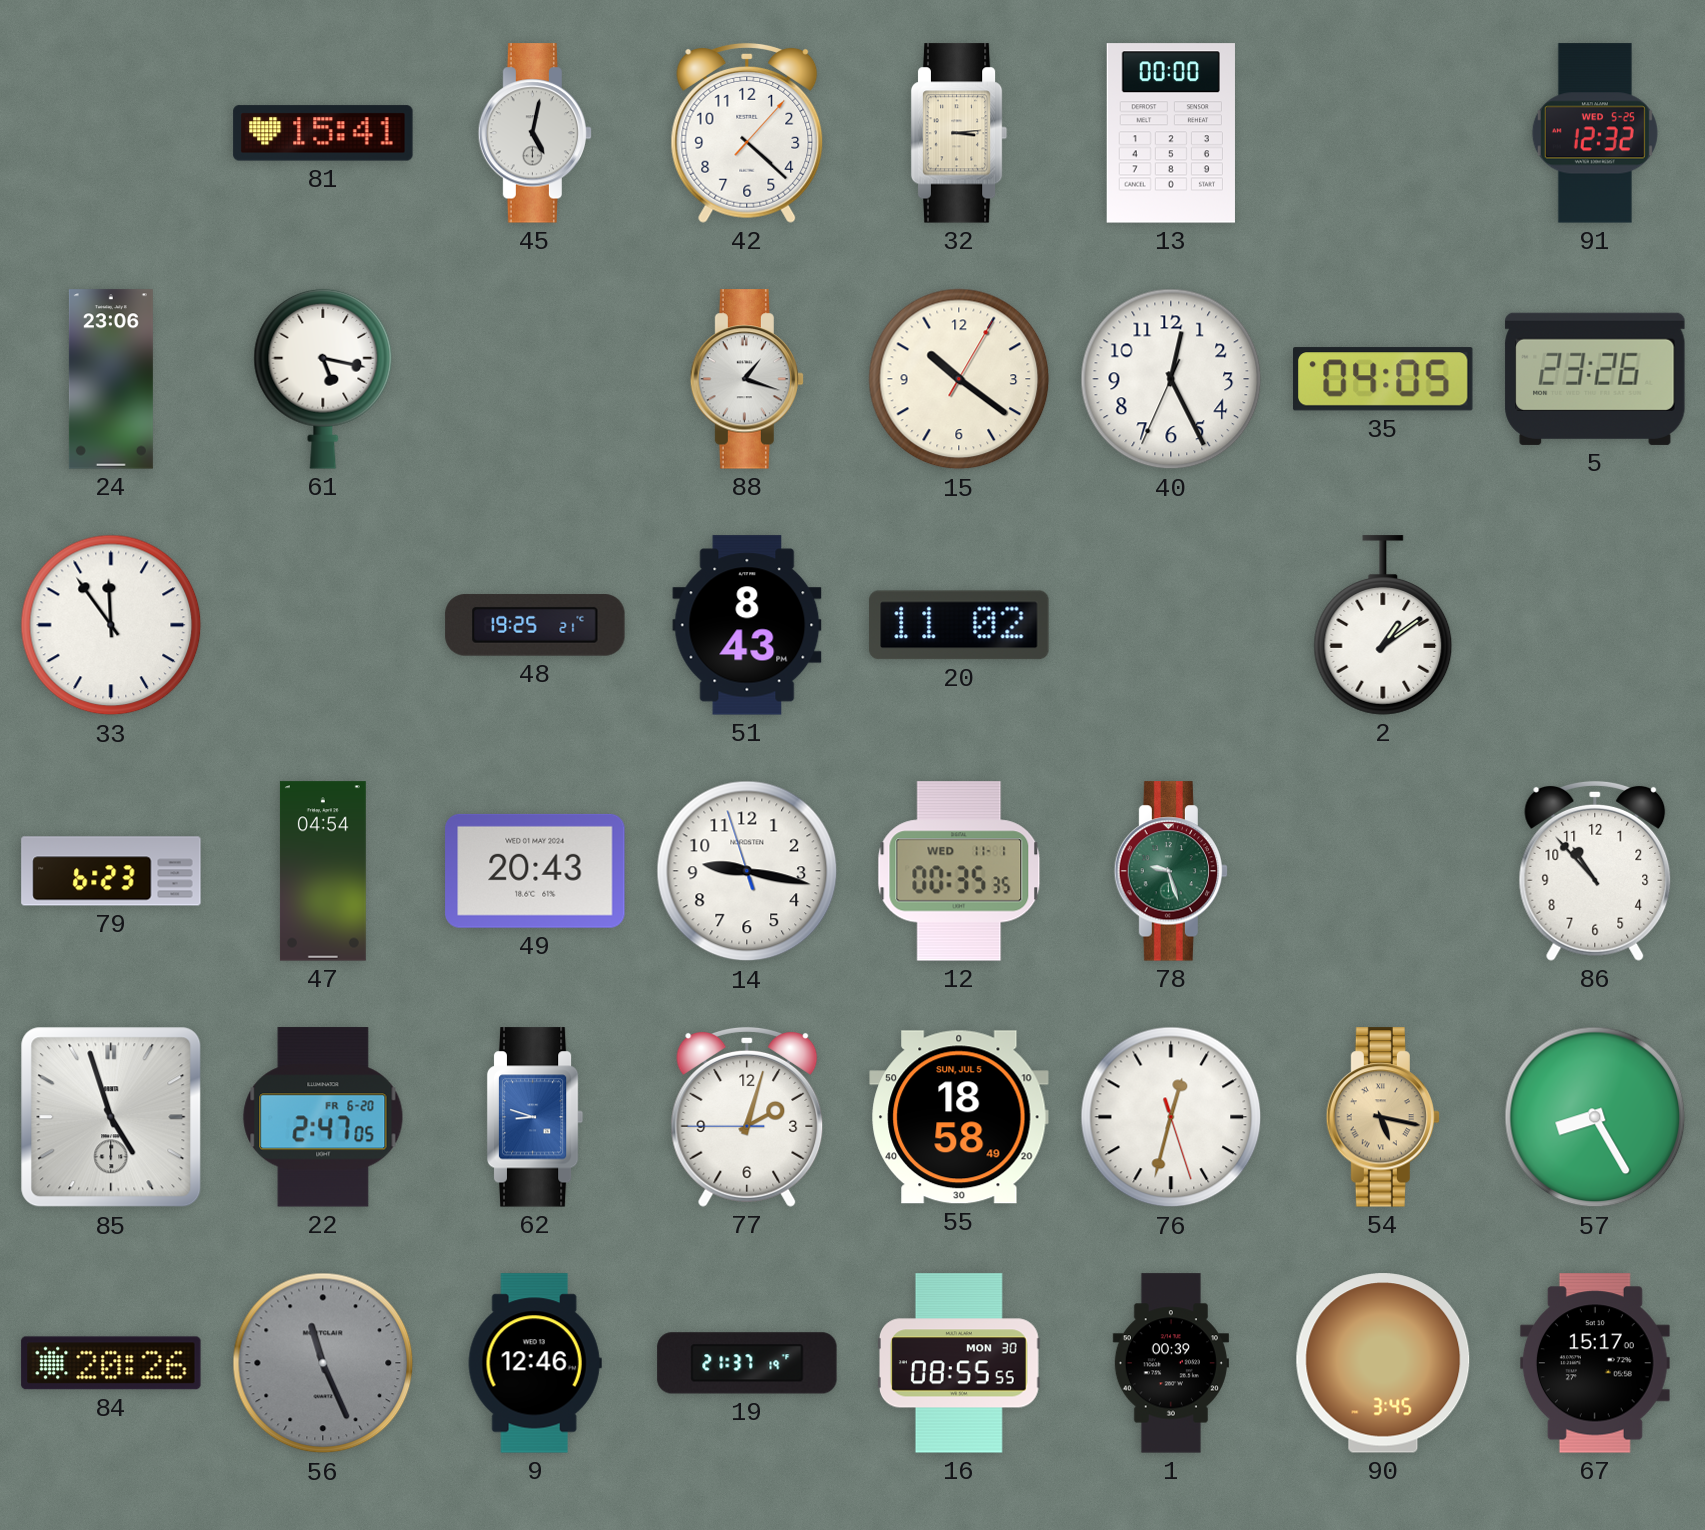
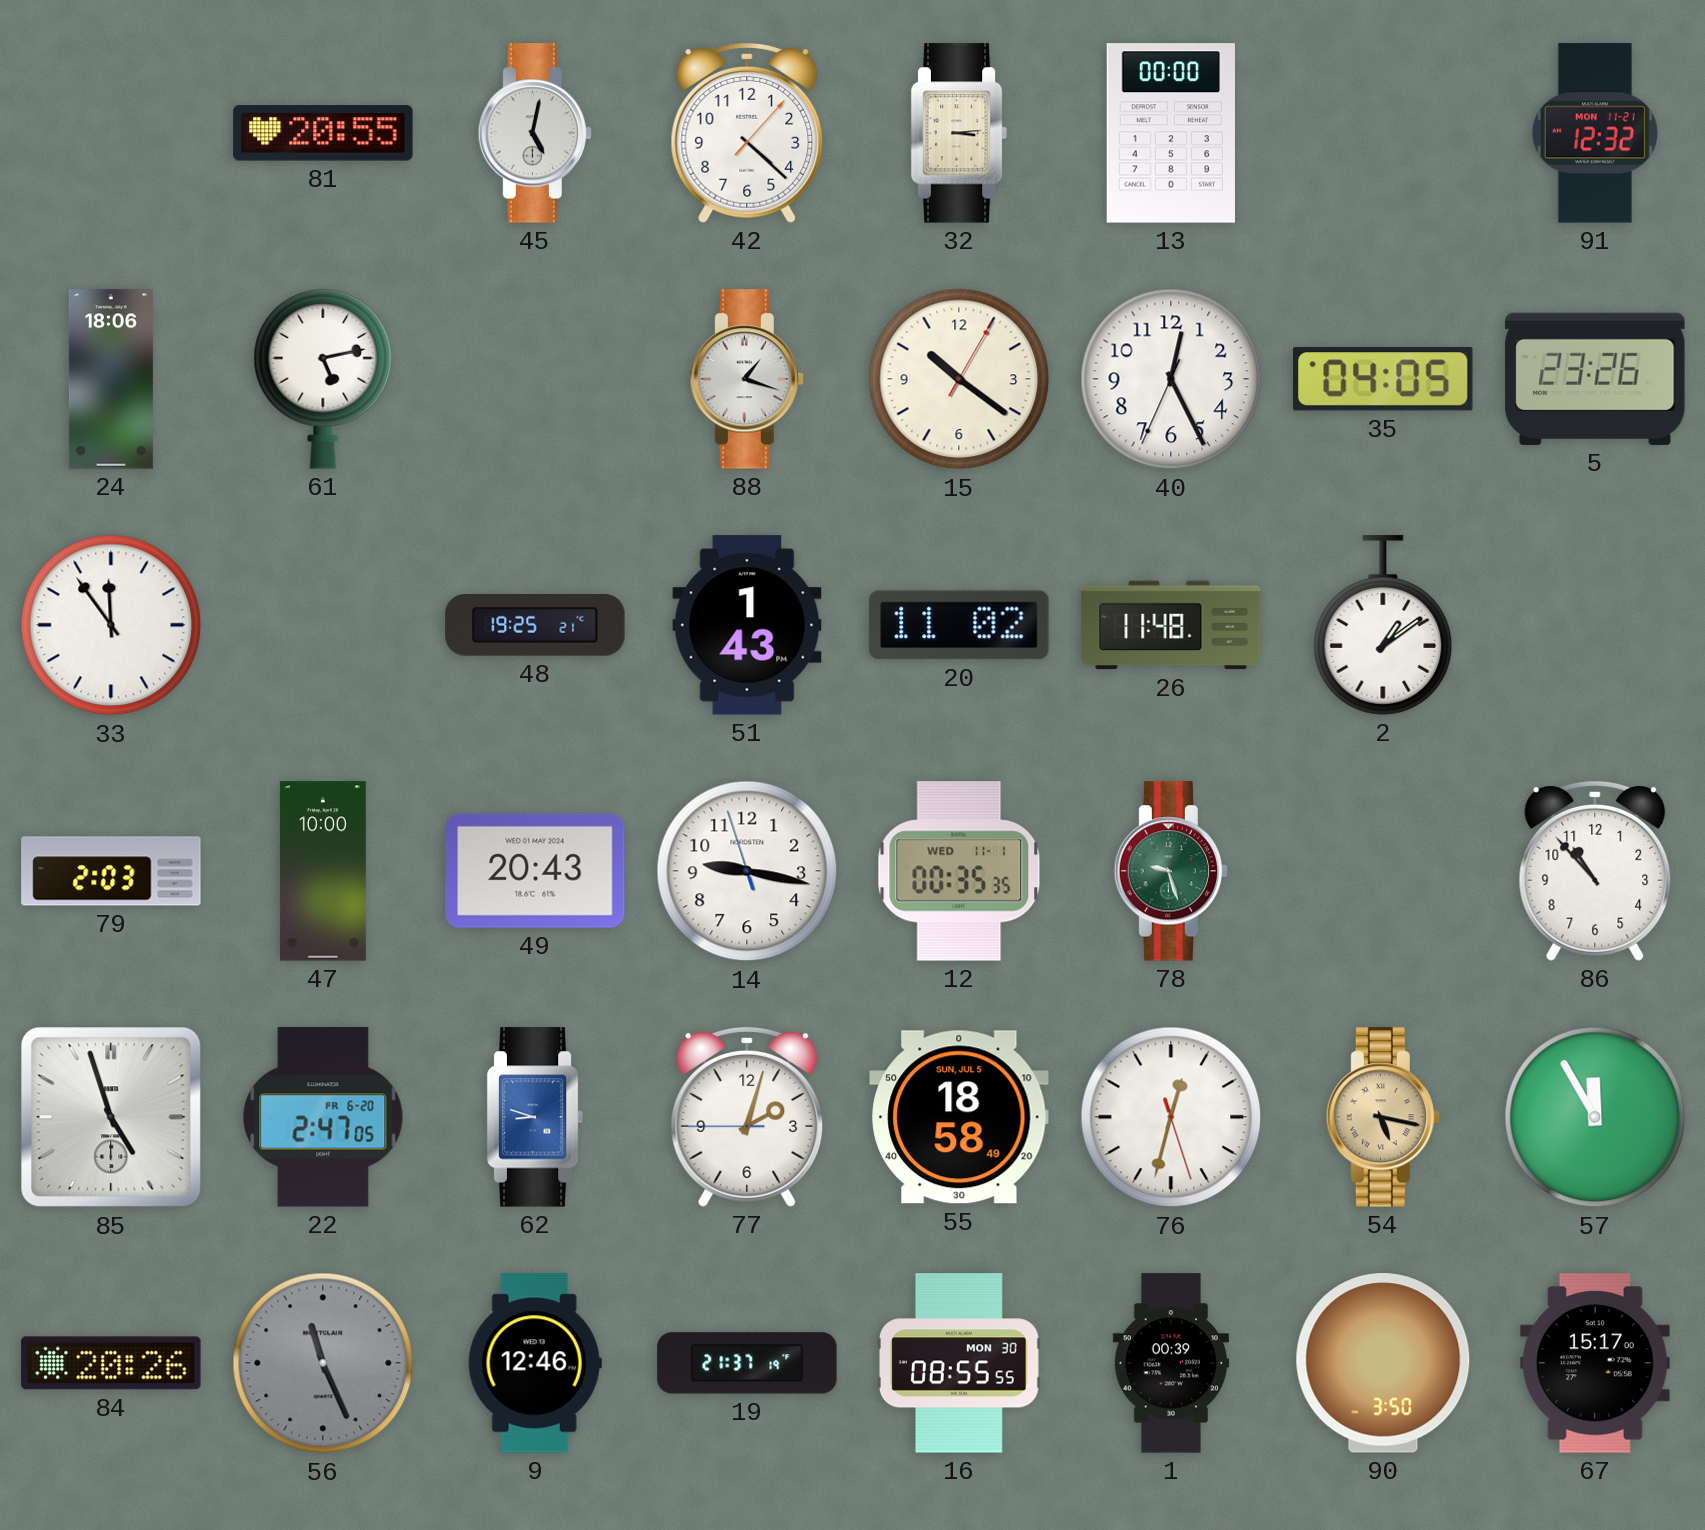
81: 15:41 -> 20:55 (323, 133)
91 date: WED 5-25 -> MON 11-21 (1595, 133)
24: 23:06 -> 18:06 (111, 379)
61: 5:17 -> 5:13 (323, 379)
51: 8:43 -> 1:43 (747, 625)
26: none -> 11:48 (1171, 625)
79: 6:23 -> 2:03 (111, 871)
47: 04:54 -> 10:00 (323, 871)
57: 8:25 -> 11:55 (1595, 1117)
90: 3:45 -> 3:50 (1383, 1363)
